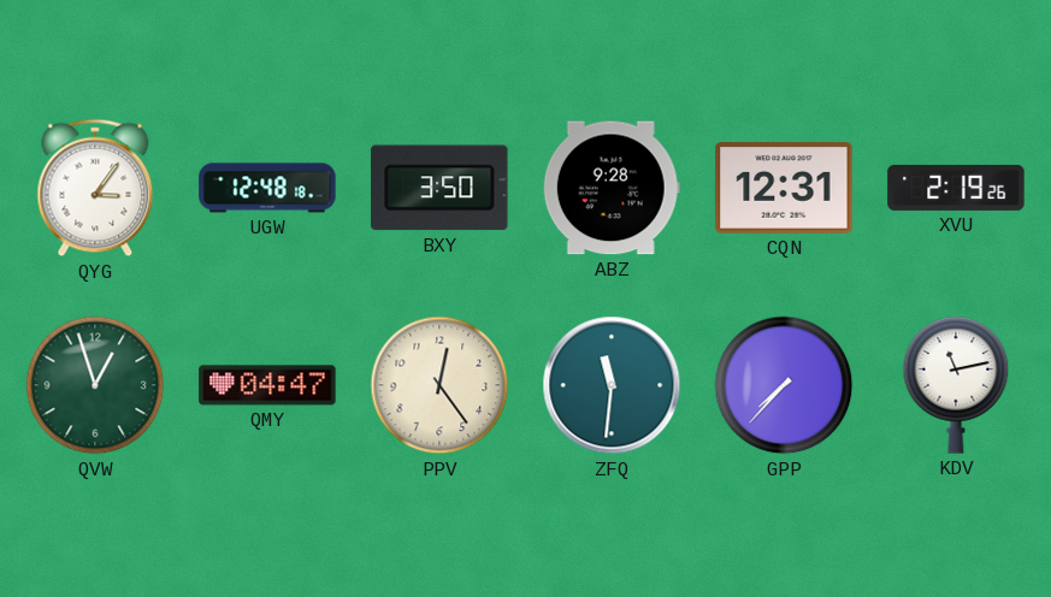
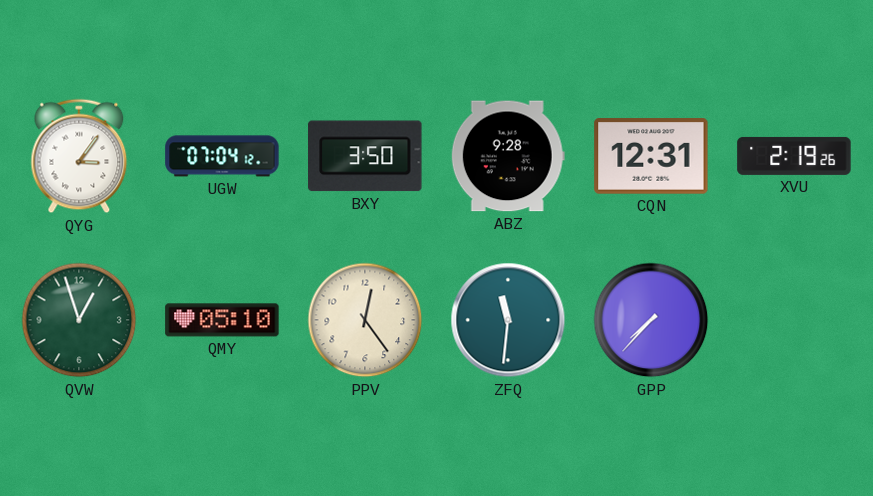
UGW: 12:48 -> 07:04 (222, 156)
QMY: 04:47 -> 05:10 (222, 320)
KDV: 11:13 -> none (956, 385)
